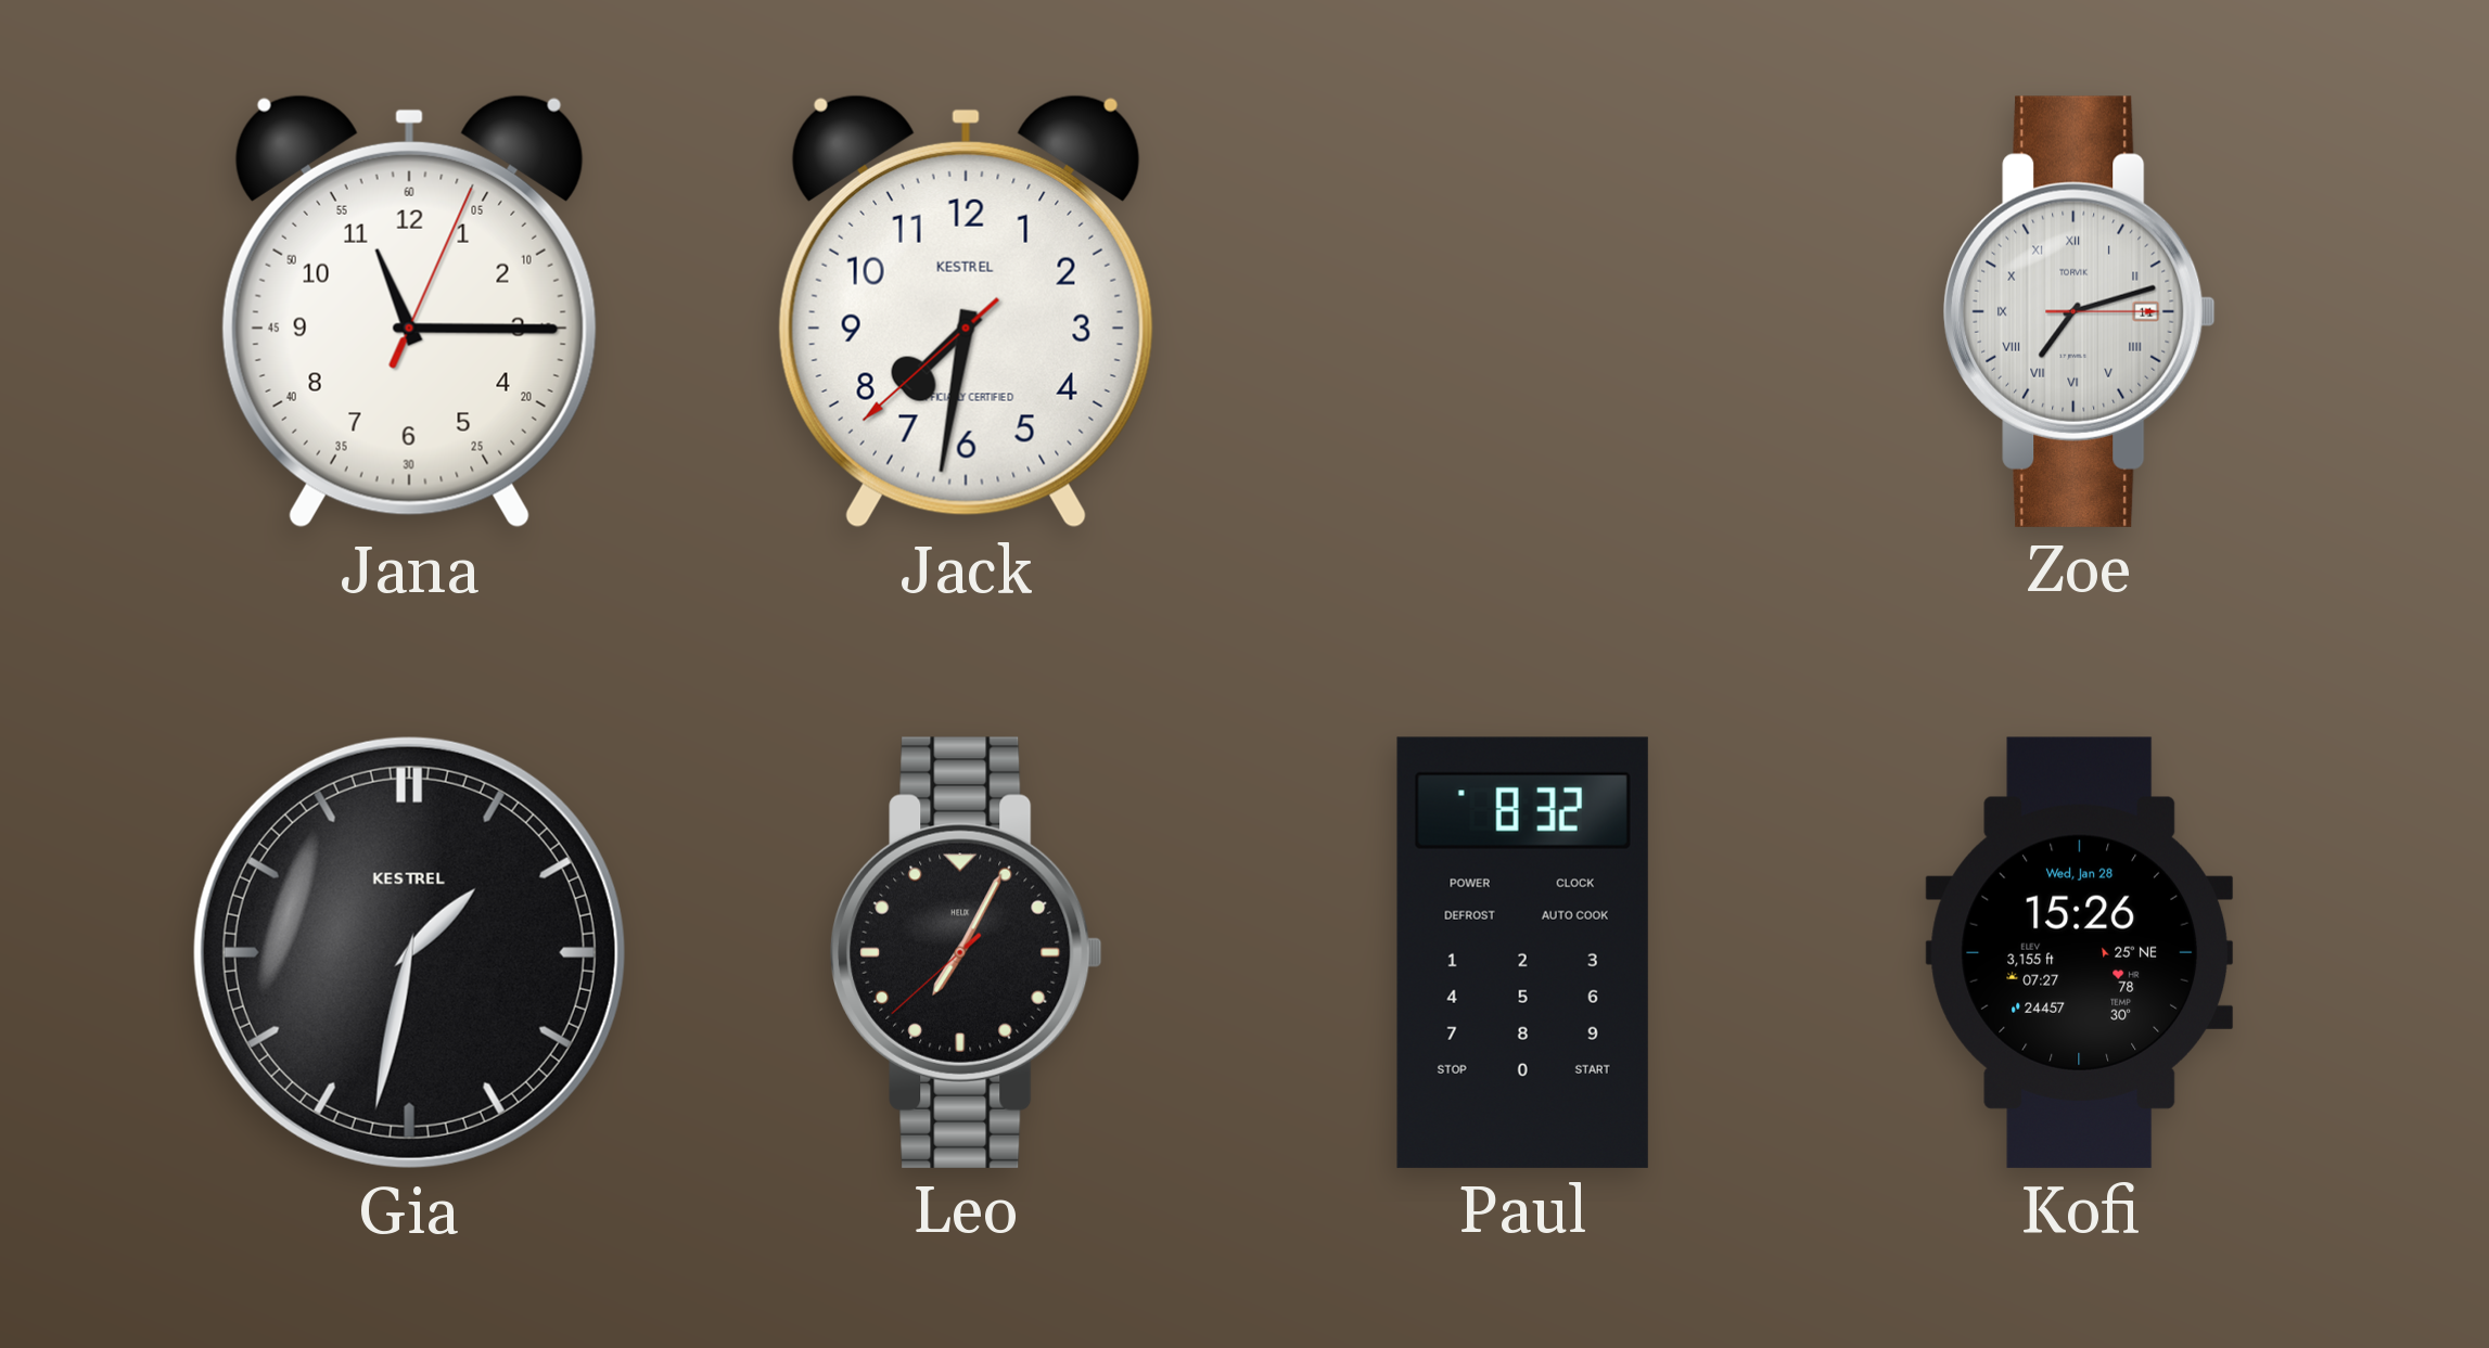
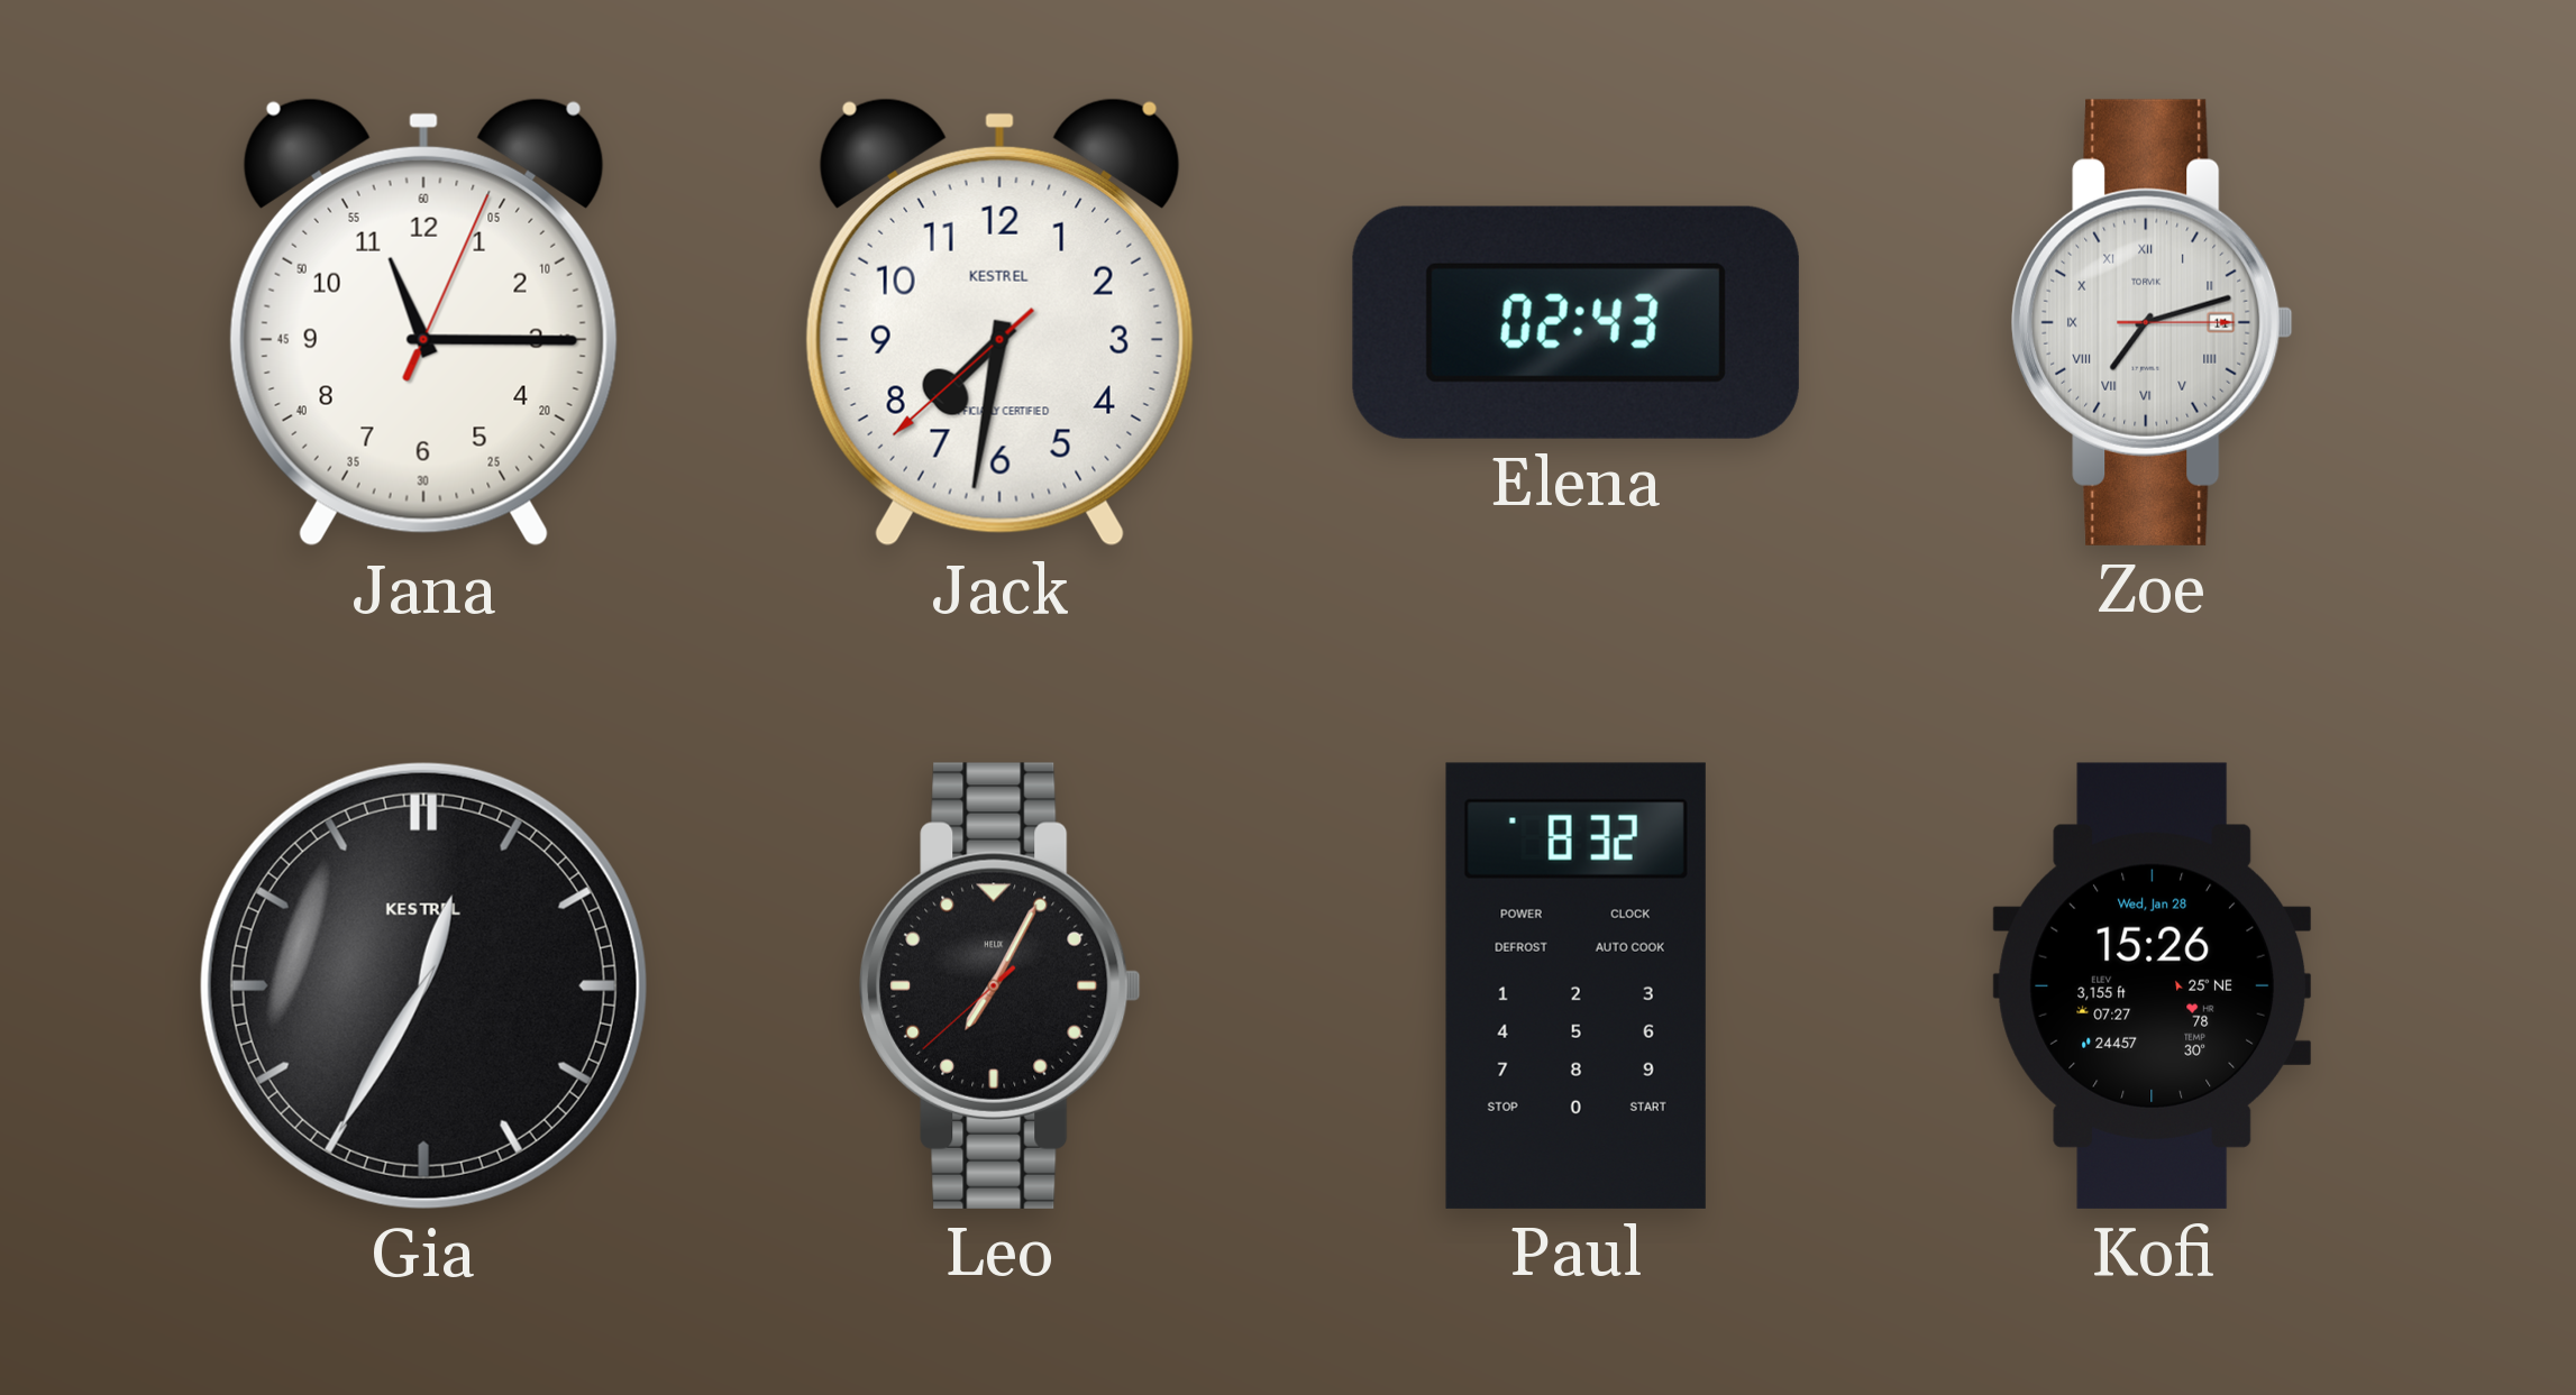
Elena: none -> 02:43 (1575, 322)
Gia: 1:32 -> 12:35 (423, 985)
